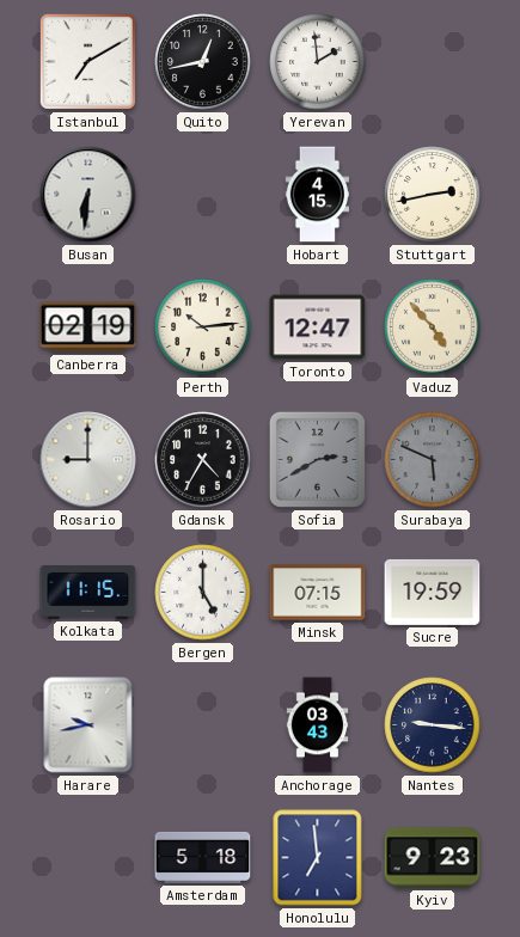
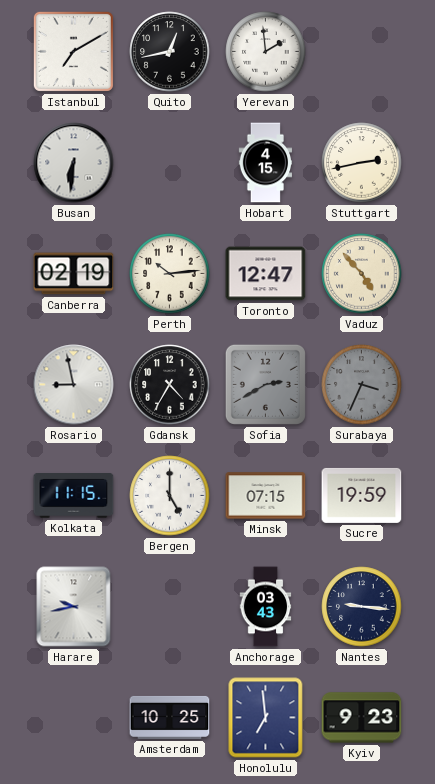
Rosario: 9:00 -> 8:58 (74, 385)
Surabaya: 5:49 -> 3:34 (362, 385)
Amsterdam: 5:18 -> 10:25 (170, 717)
